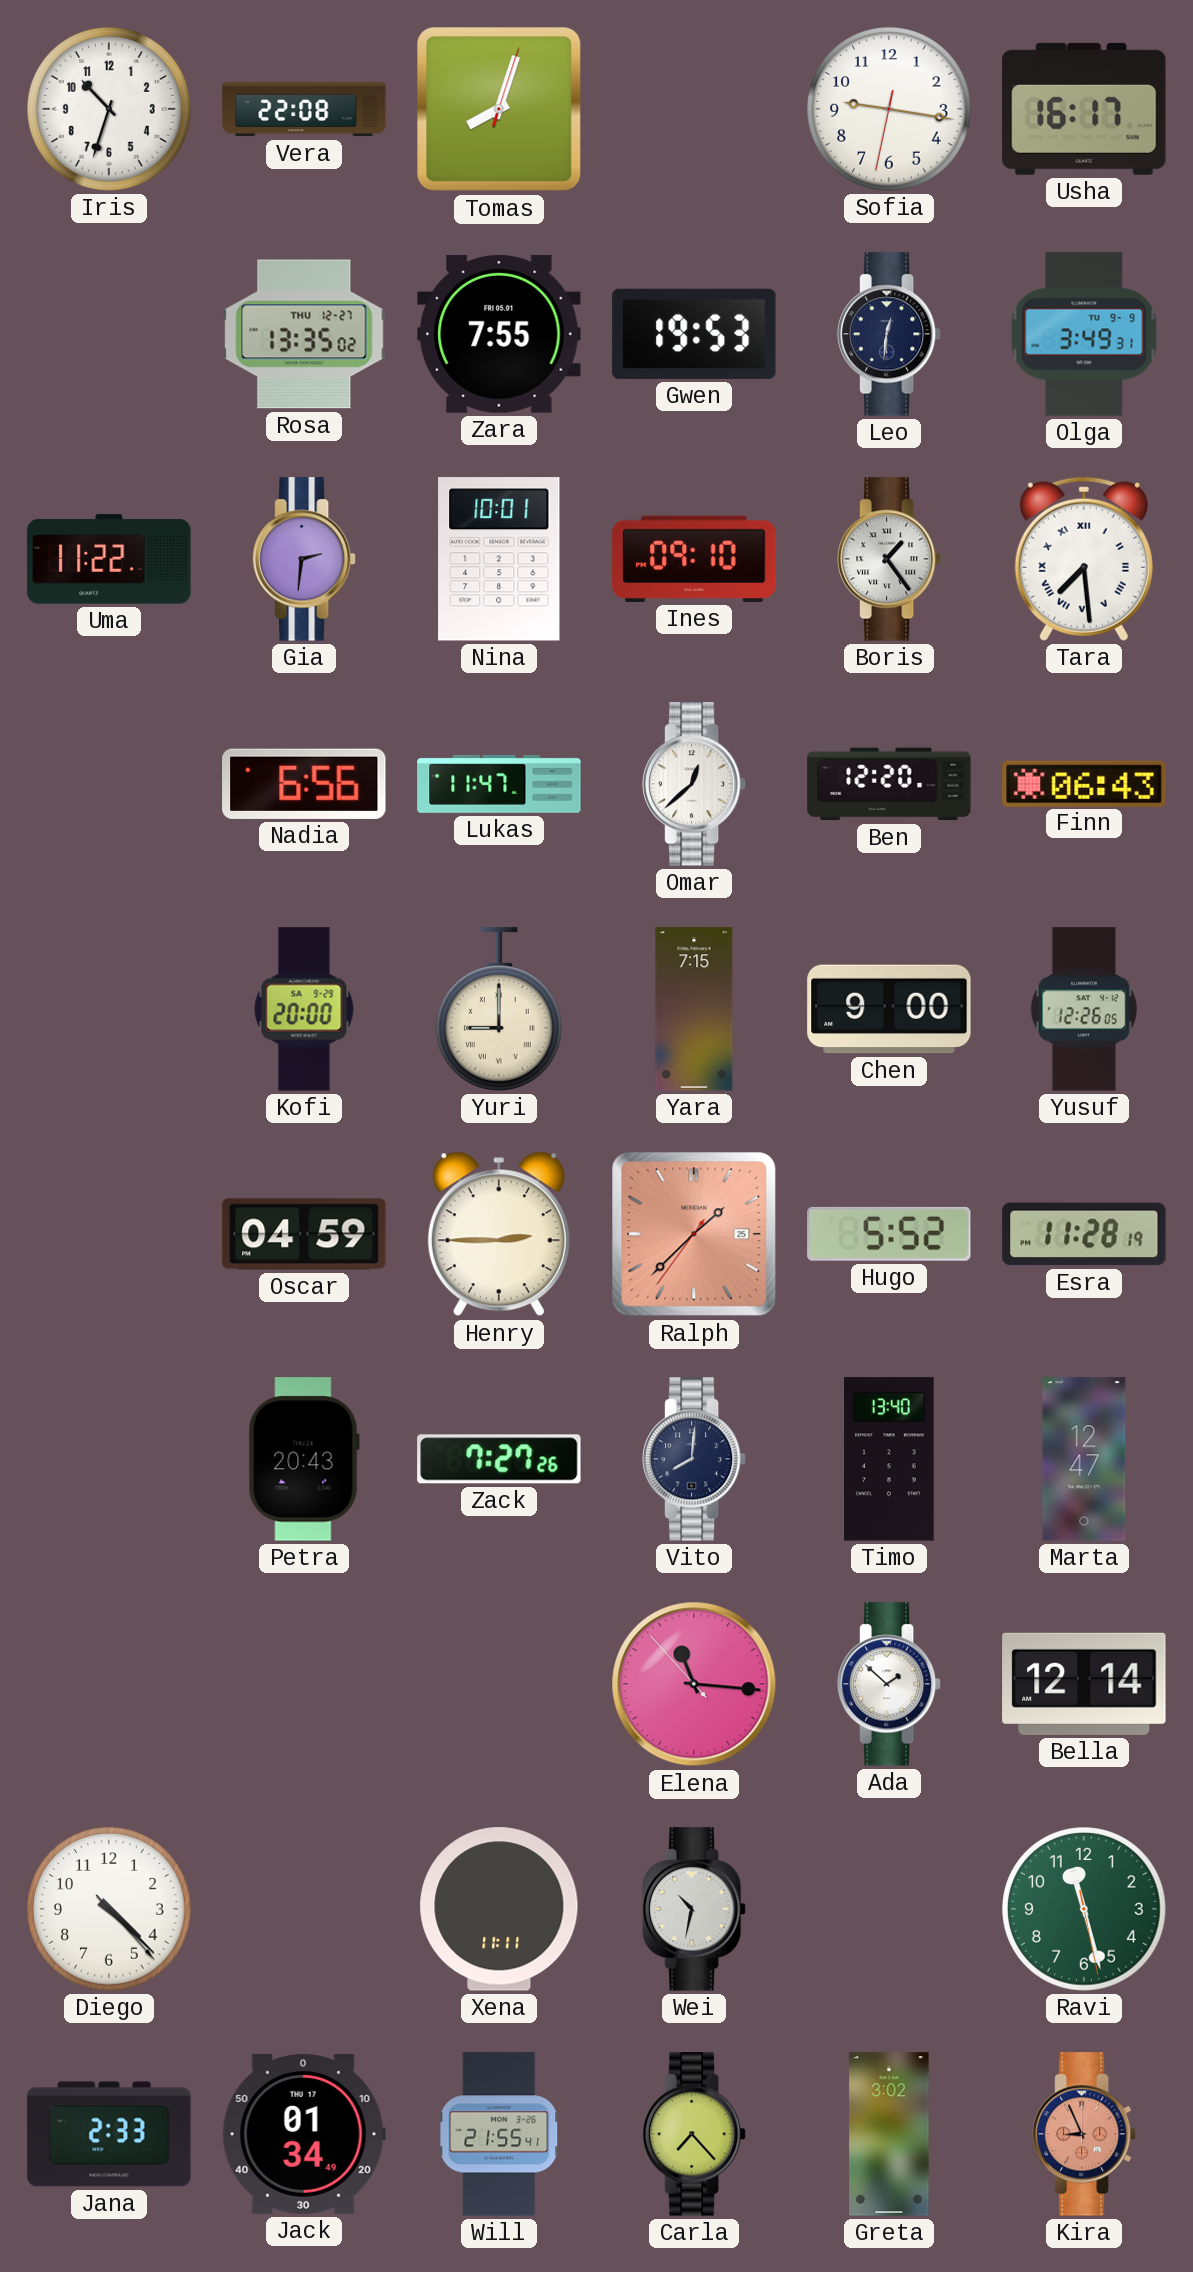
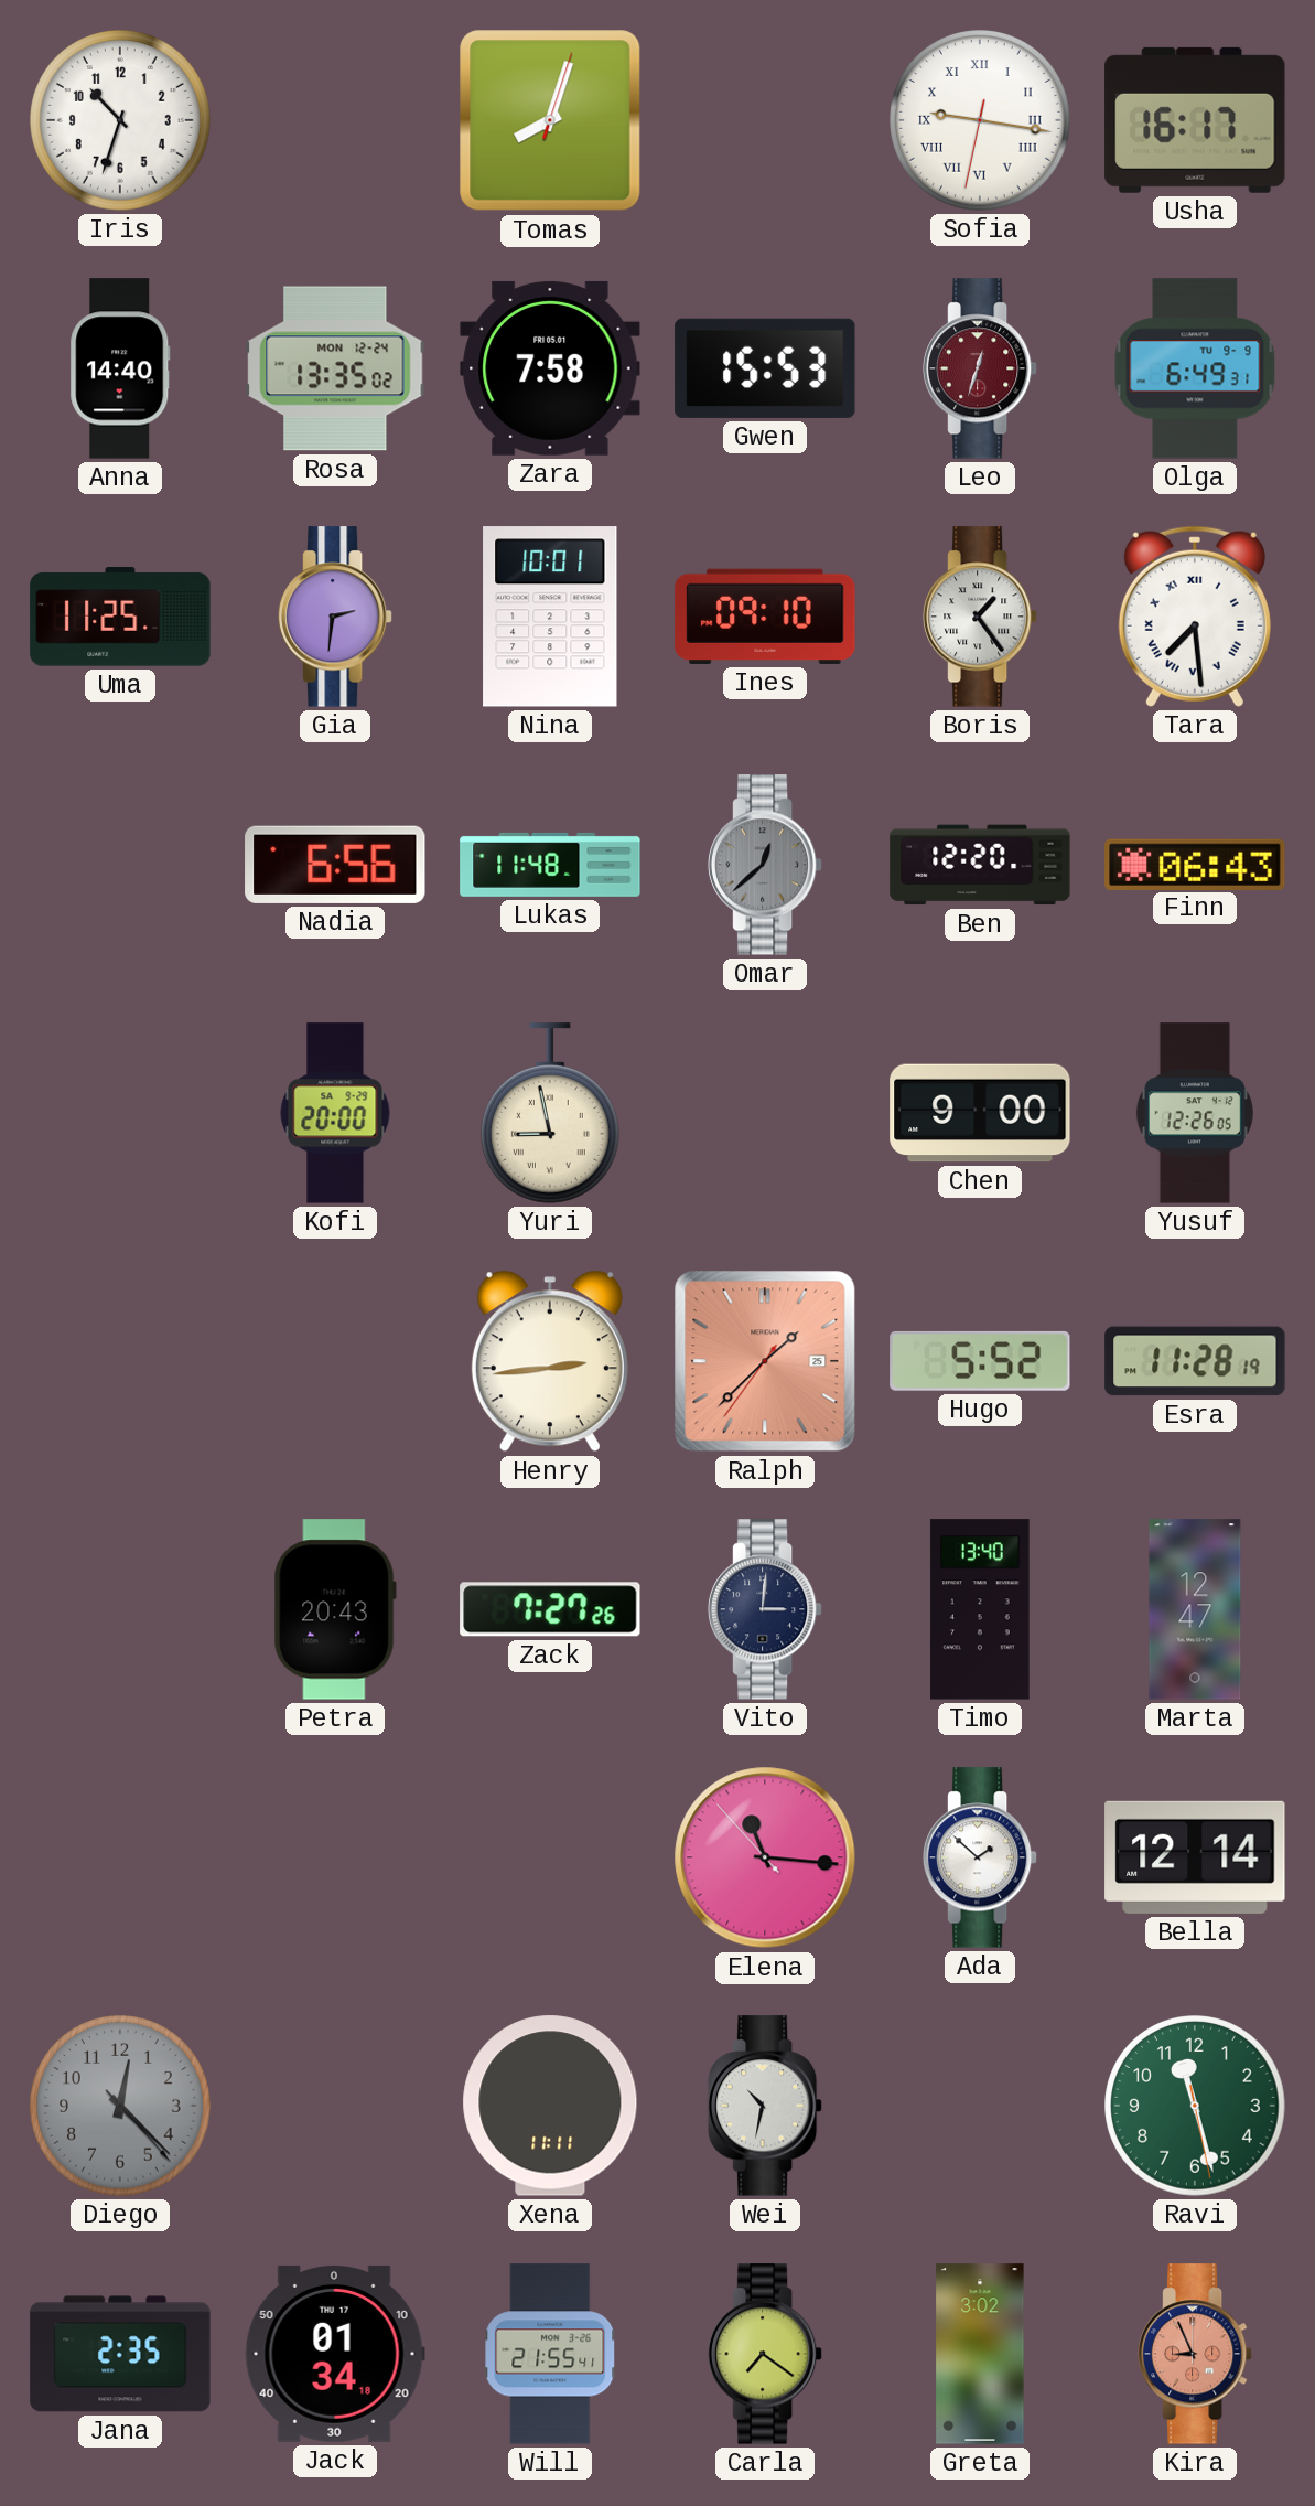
Vera: 22:08 -> none (304, 109)
Sofia numerals: Arabic -> Roman (980, 120)
Anna: none -> 14:40 (120, 368)
Rosa date: THU 12-27 -> MON 12-24 (335, 368)
Zara: 7:55 -> 7:58 (550, 368)
Gwen: 19:53 -> 15:53 (765, 368)
Leo: 12:31 -> 12:33 (980, 368)
Leo dial: navy -> burgundy (980, 368)
Olga: 3:49 -> 6:49 (1195, 368)
Uma: 11:22 -> 11:25 (120, 617)
Lukas: 11:47 -> 11:48 (550, 865)
Omar dial: white -> grey (765, 865)
Yuri: 9:00 -> 8:58 (550, 1113)
Yara: 7:15 -> none (694, 1009)
Oscar: 04:59 -> none (304, 1234)
Henry: 2:45 -> 2:44 (550, 1361)
Vito: 8:01 -> 3:01 (765, 1609)
Diego: 4:22 -> 12:22 (120, 2106)
Diego dial: white -> grey (120, 2106)
Jana: 2:33 -> 2:35 (120, 2354)
Jack: 01:34:49 -> 01:34:18 (335, 2354)
Carla: 7:23 -> 7:21 (765, 2354)
